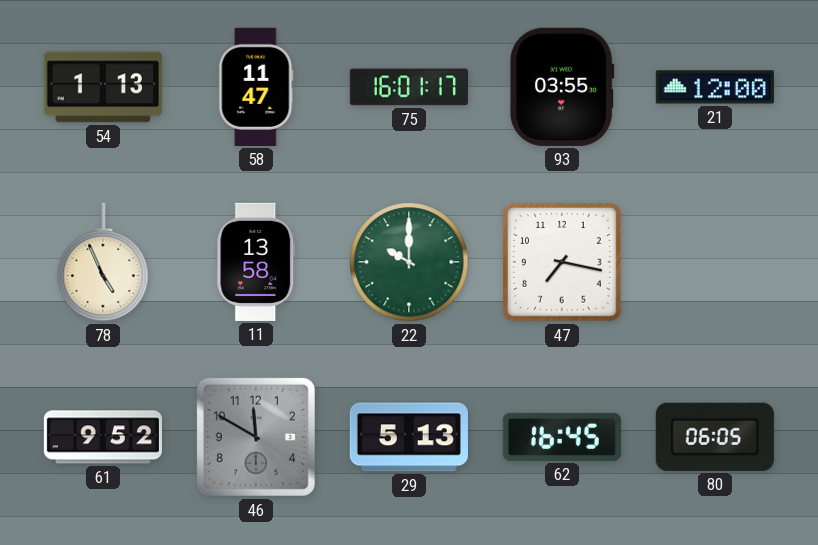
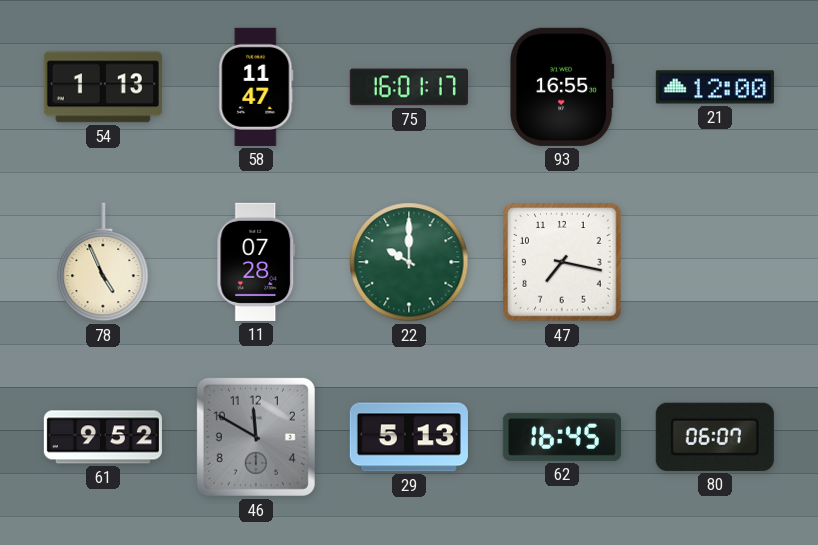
93: 03:55 -> 16:55 (563, 87)
11: 13:58 -> 07:28 (256, 262)
80: 06:05 -> 06:07 (715, 437)
